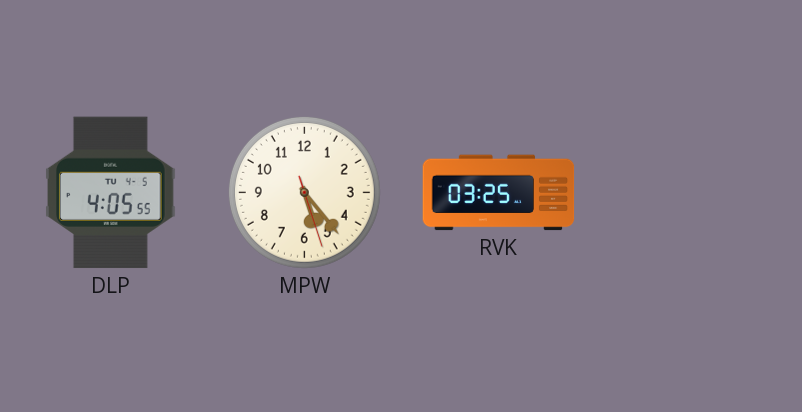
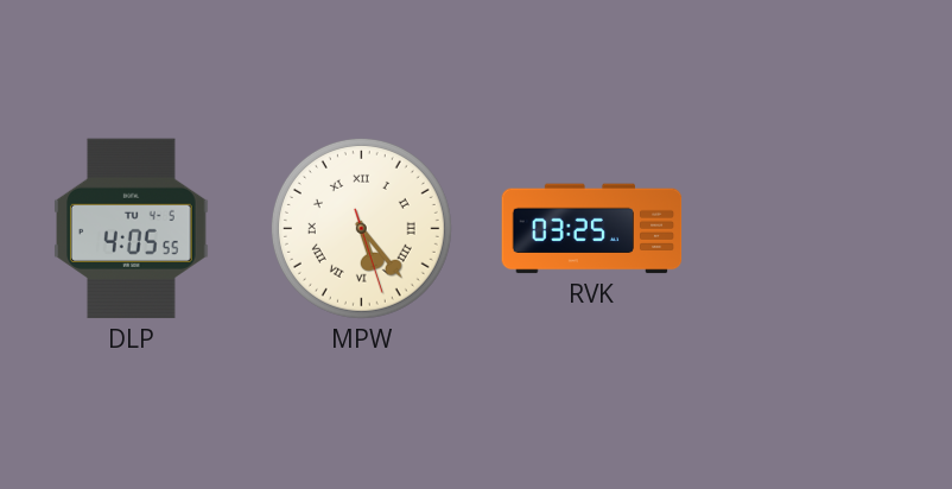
MPW numerals: Arabic -> Roman (361, 228)
